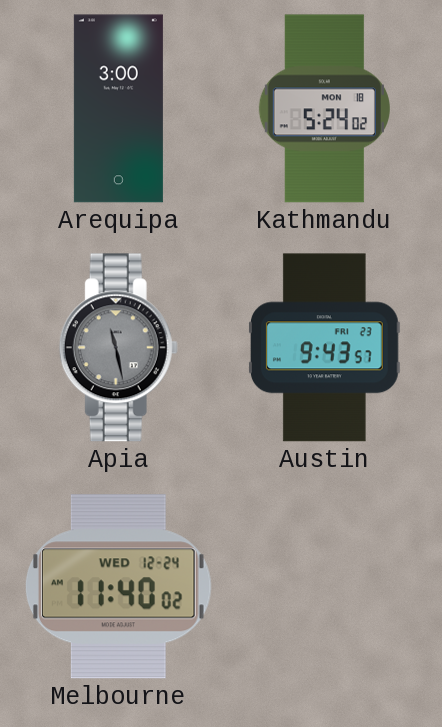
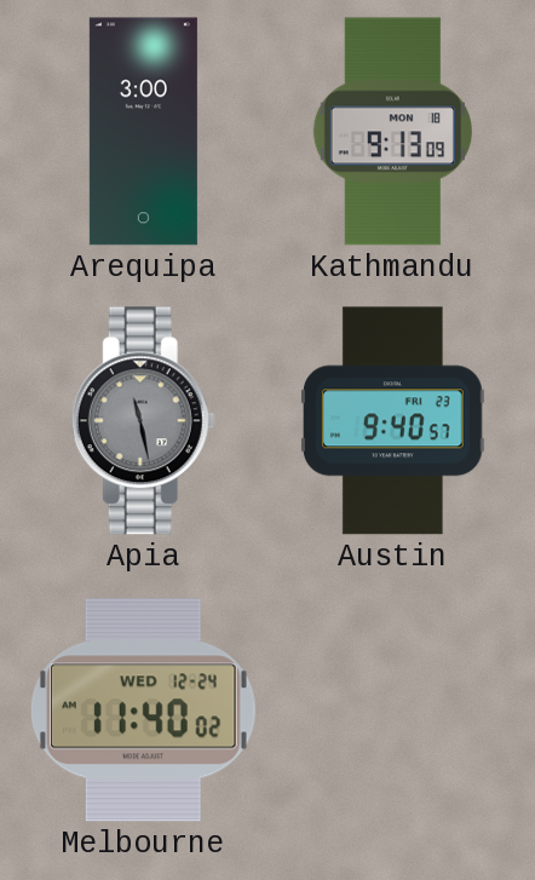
Kathmandu: 5:24 -> 9:13 (392, 132)
Austin: 9:43 -> 9:40 (392, 421)
